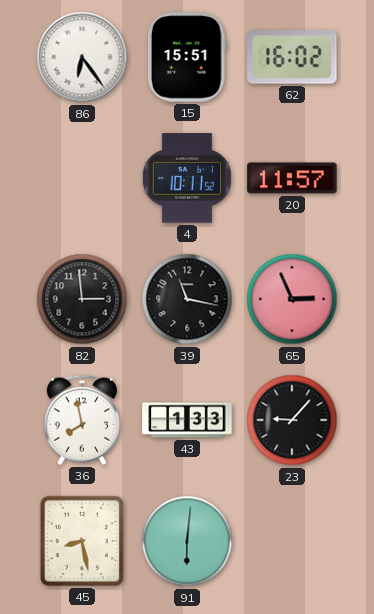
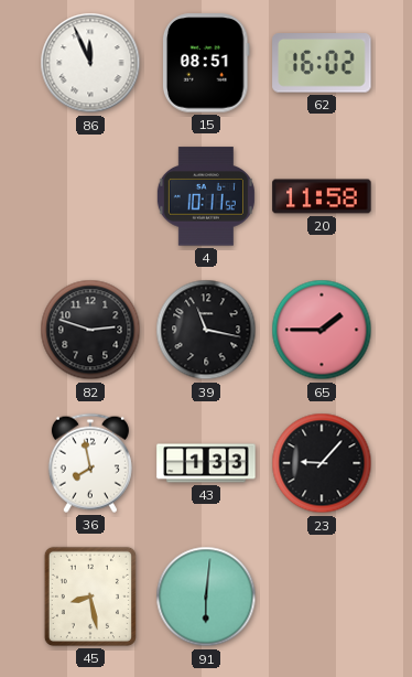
86: 6:24 -> 11:56 (90, 63)
15: 15:51 -> 08:51 (206, 63)
20: 11:57 -> 11:58 (322, 196)
82: 2:59 -> 2:48 (90, 330)
65: 2:56 -> 1:45 (322, 330)
